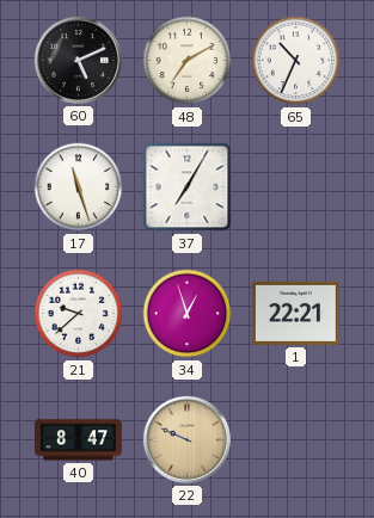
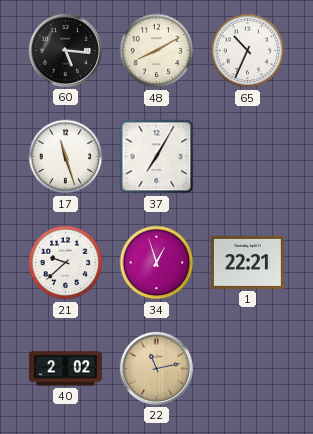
60: 5:11 -> 5:16 (65, 50)
48: 7:10 -> 8:10 (157, 51)
40: 8:47 -> 2:02 (65, 369)
22: 9:49 -> 11:13 (156, 368)
